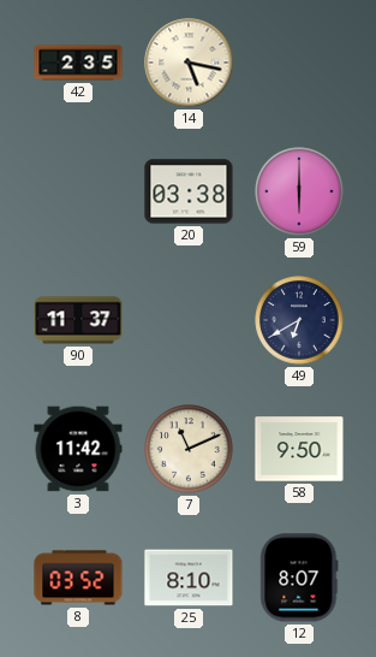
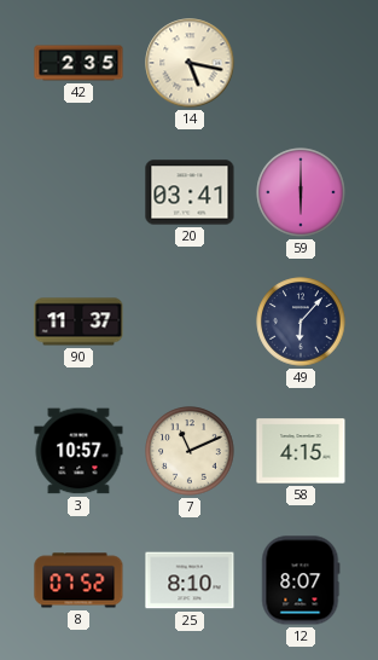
20: 03:38 -> 03:41 (190, 192)
49: 6:40 -> 6:07 (301, 322)
3: 11:42 -> 10:57 (78, 451)
58: 9:50 -> 4:15 (301, 451)
8: 03:52 -> 07:52 (78, 580)
